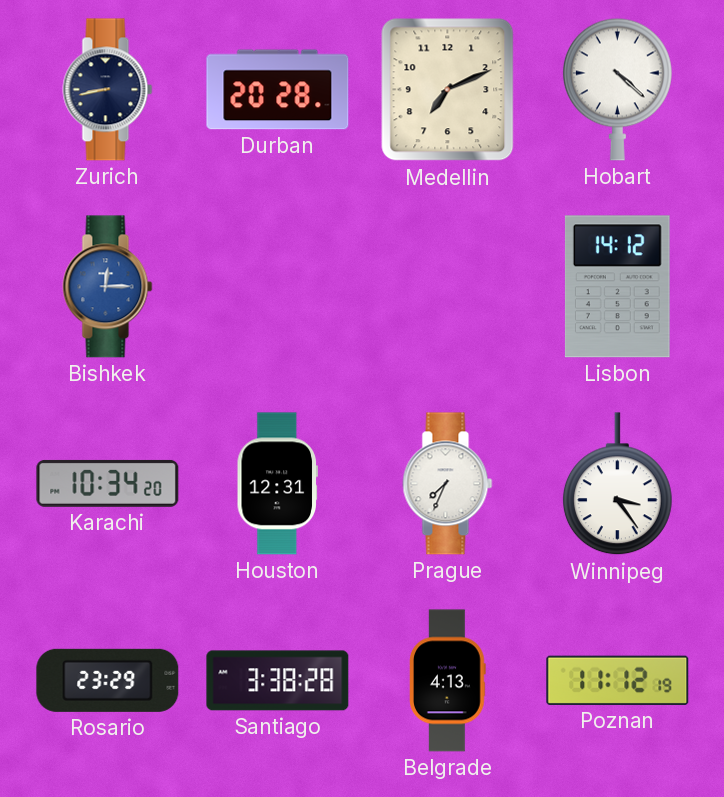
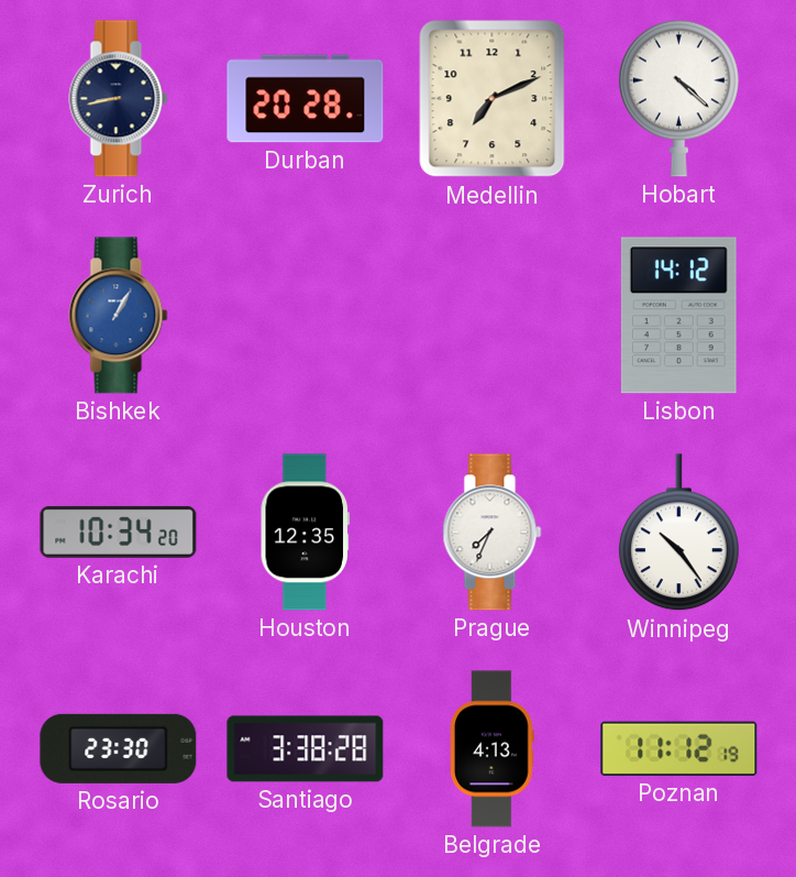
Bishkek: 12:15 -> 1:05 (119, 316)
Houston: 12:31 -> 12:35 (305, 533)
Winnipeg: 3:24 -> 10:24 (678, 533)
Rosario: 23:29 -> 23:30 (119, 748)
